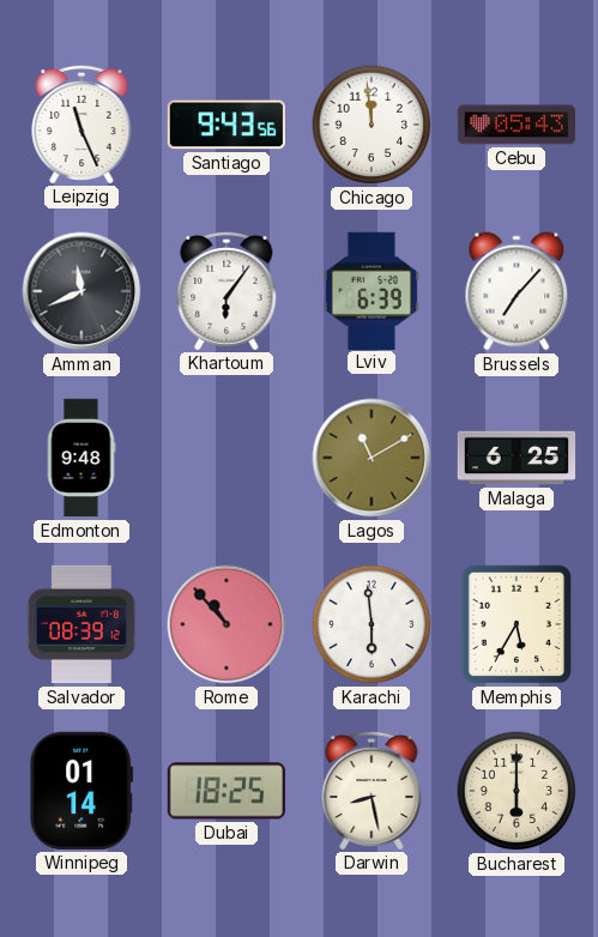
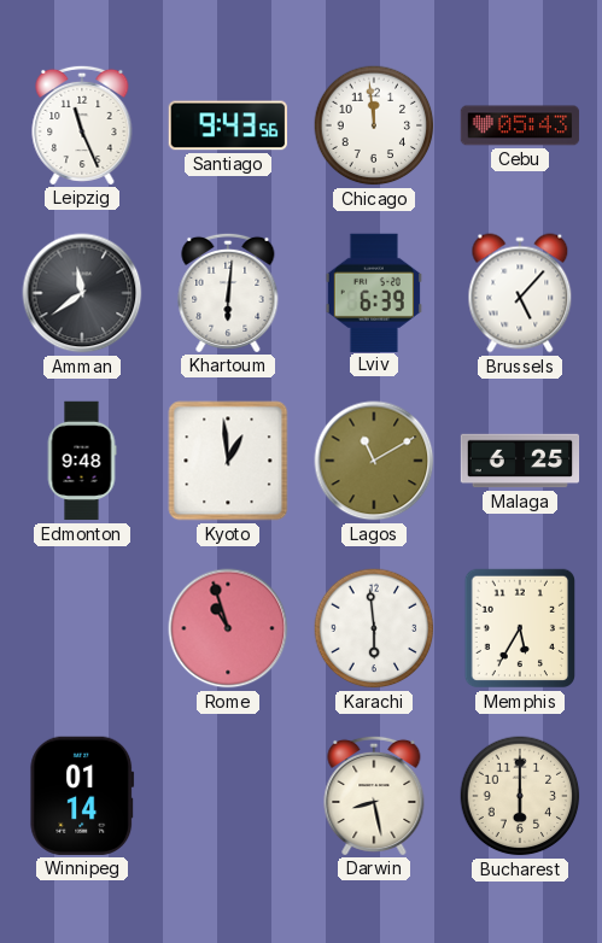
Amman: 11:41 -> 11:39 (82, 293)
Khartoum: 6:06 -> 6:01 (228, 292)
Brussels: 7:07 -> 5:07 (520, 293)
Kyoto: none -> 12:59 (228, 461)
Salvador: 08:39 -> none (81, 624)
Rome: 10:53 -> 10:57 (228, 628)
Dubai: 18:25 -> none (225, 791)
